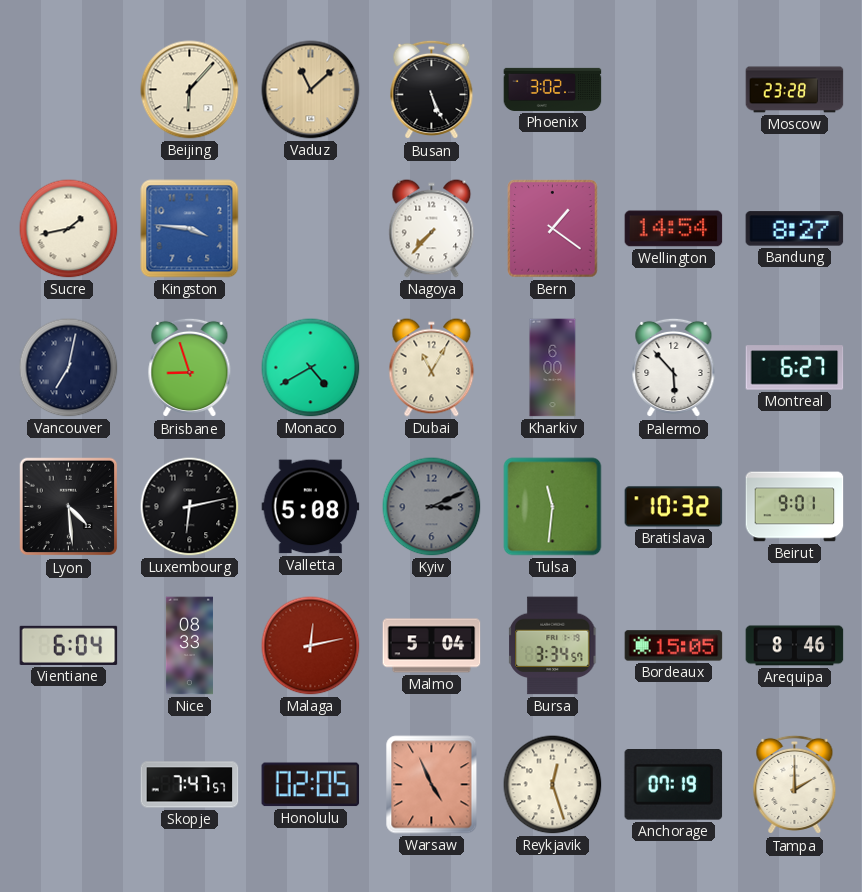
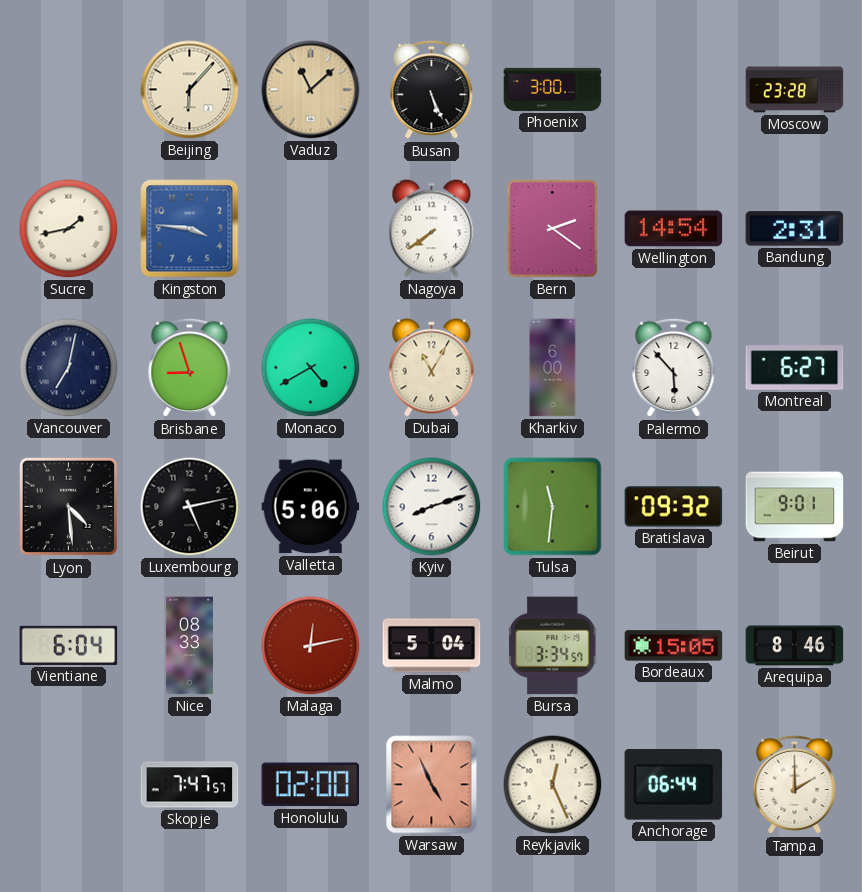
Phoenix: 3:02 -> 3:00 (553, 89)
Nagoya: 7:37 -> 7:39 (432, 229)
Bern: 1:21 -> 2:21 (553, 229)
Bandung: 8:27 -> 2:31 (795, 229)
Luxembourg: 6:13 -> 5:13 (190, 507)
Valletta: 5:08 -> 5:06 (311, 507)
Kyiv: 3:11 -> 8:12 (432, 507)
Kyiv dial: grey -> white (432, 507)
Bratislava: 10:32 -> 09:32 (674, 507)
Honolulu: 02:05 -> 02:00 (311, 785)
Reykjavik: 12:27 -> 12:26 (553, 785)
Anchorage: 07:19 -> 06:44 (674, 785)
